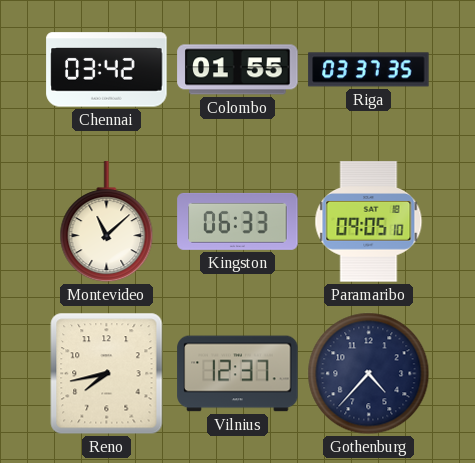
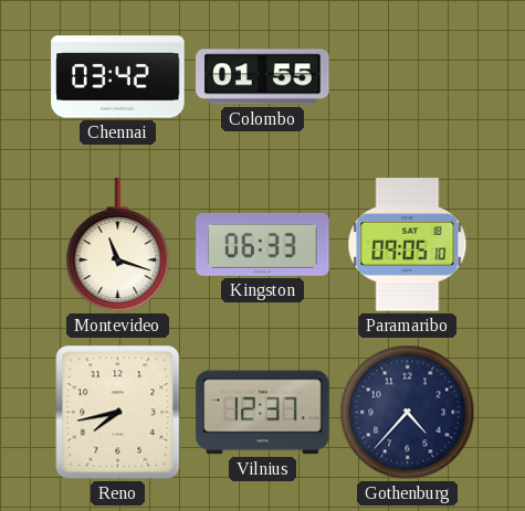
Riga: 03:37 -> none (369, 70)
Montevideo: 11:08 -> 11:18 (118, 245)
